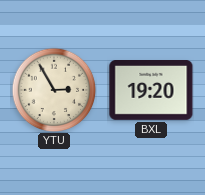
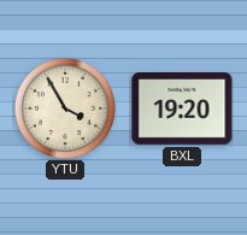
YTU: 2:55 -> 3:55 (65, 108)
